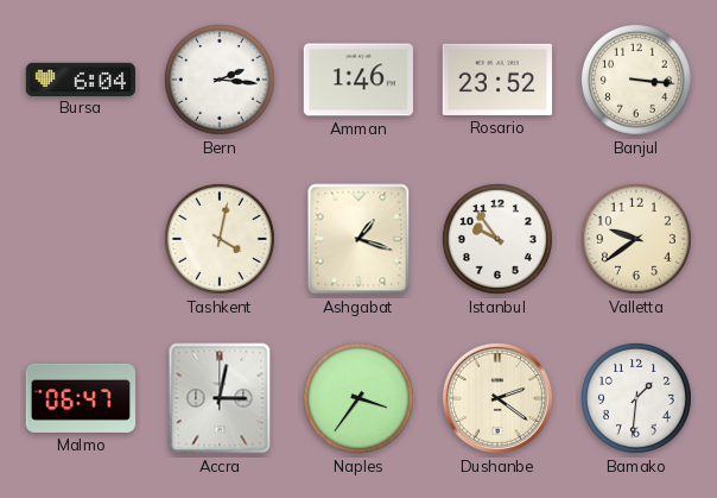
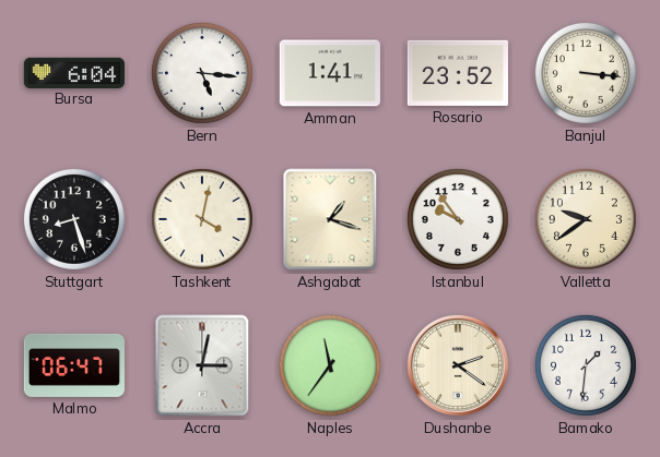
Bern: 2:16 -> 5:16 (202, 73)
Amman: 1:46 -> 1:41 (330, 73)
Stuttgart: none -> 8:27 (74, 219)
Naples: 3:36 -> 11:36 (330, 365)
